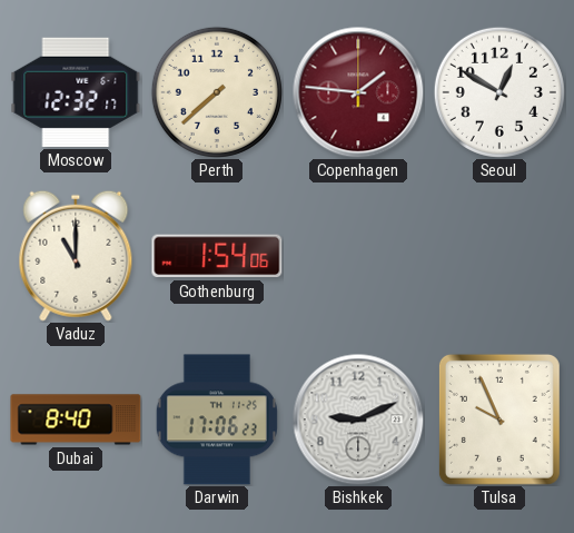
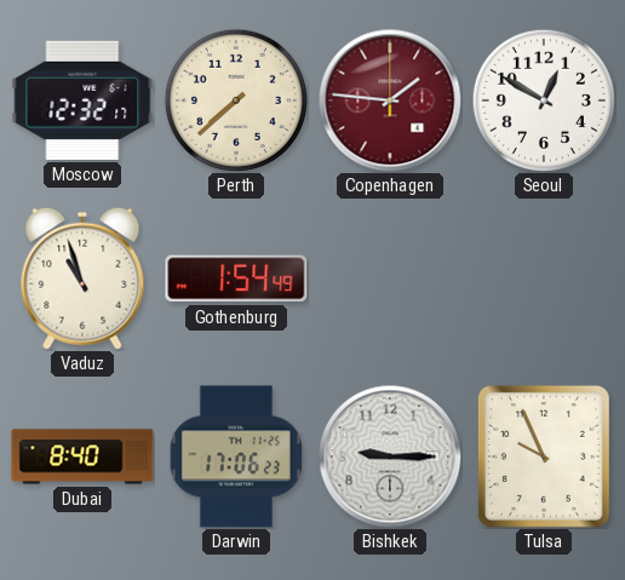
Vaduz: 11:00 -> 10:57 (82, 278)
Gothenburg: 1:54:06 -> 1:54:49 (236, 278)
Bishkek: 9:11 -> 9:15 (390, 456)
